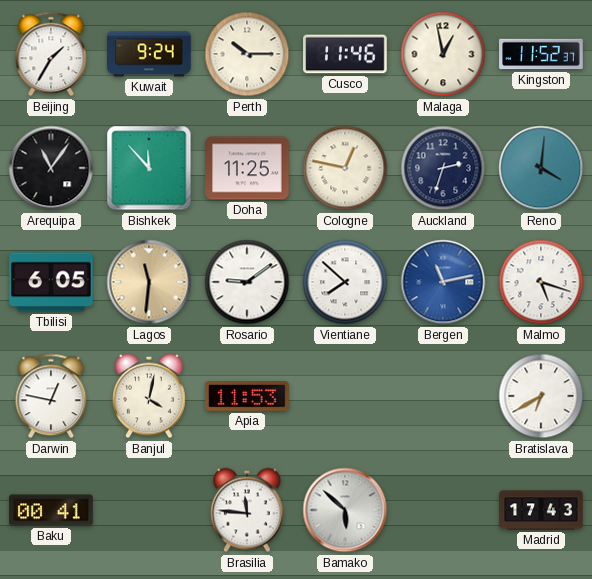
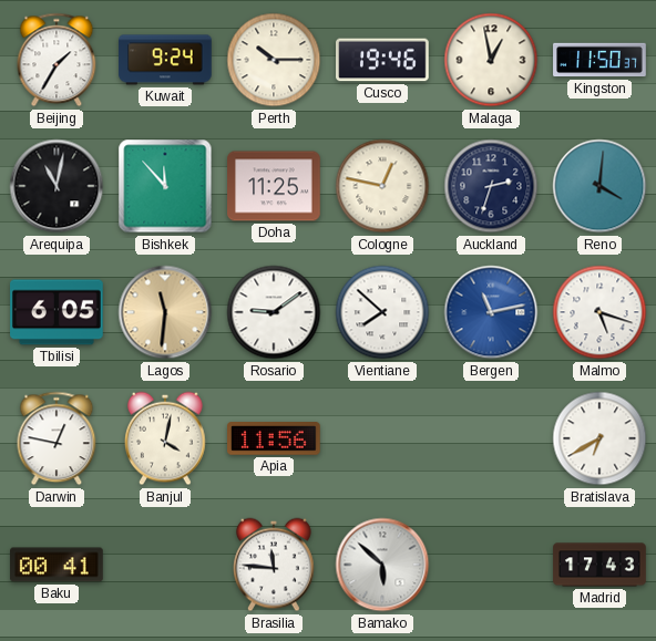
Cusco: 11:46 -> 19:46 (382, 60)
Kingston: 11:52 -> 11:50 (599, 60)
Arequipa: 11:06 -> 11:02 (57, 186)
Apia: 11:53 -> 11:56 (275, 440)
